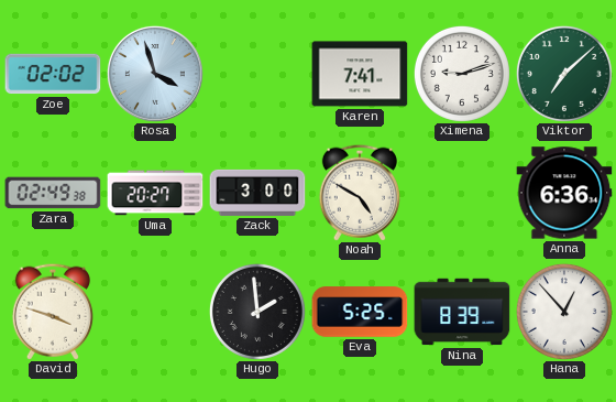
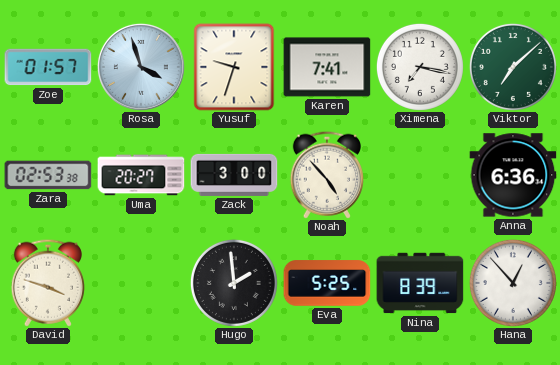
Zoe: 02:02 -> 01:57 (48, 67)
Yusuf: none -> 9:33 (234, 67)
Ximena: 9:12 -> 7:17 (420, 67)
Zara: 02:49 -> 02:53 (48, 175)
Noah: 4:50 -> 4:53 (327, 175)
